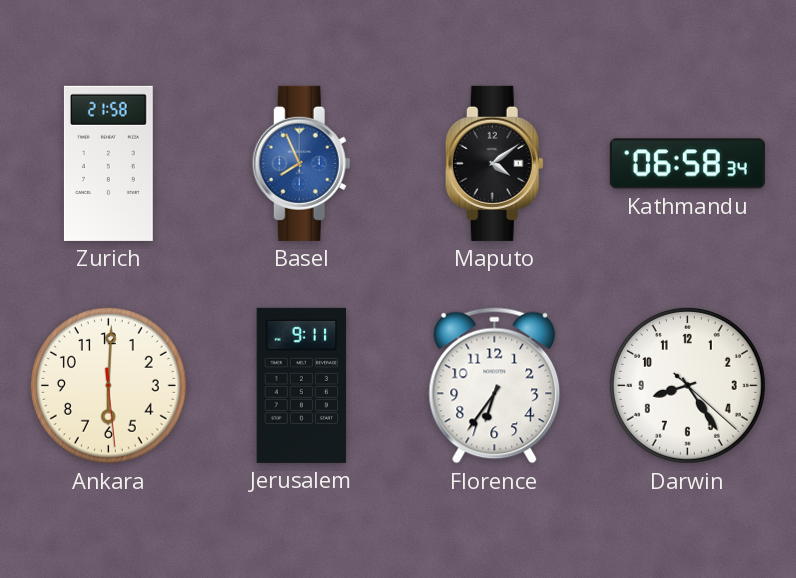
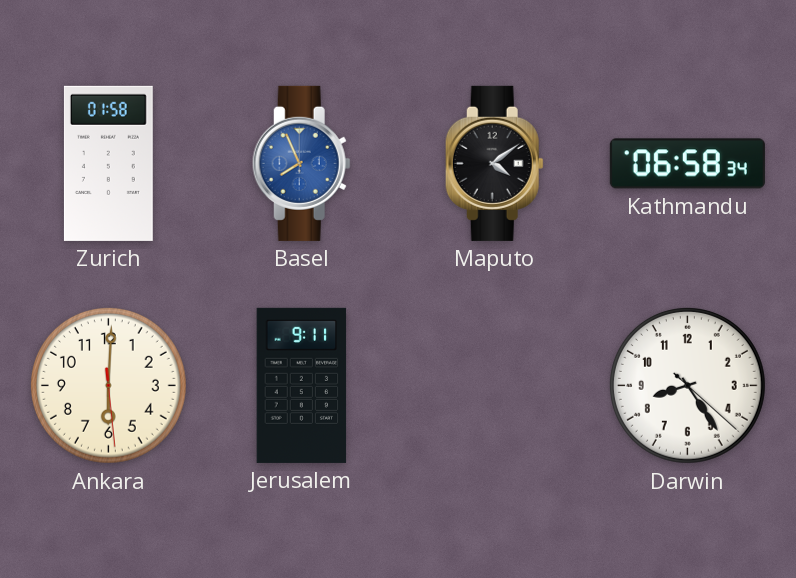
Zurich: 21:58 -> 01:58 (108, 163)
Florence: 6:36 -> none (495, 386)
